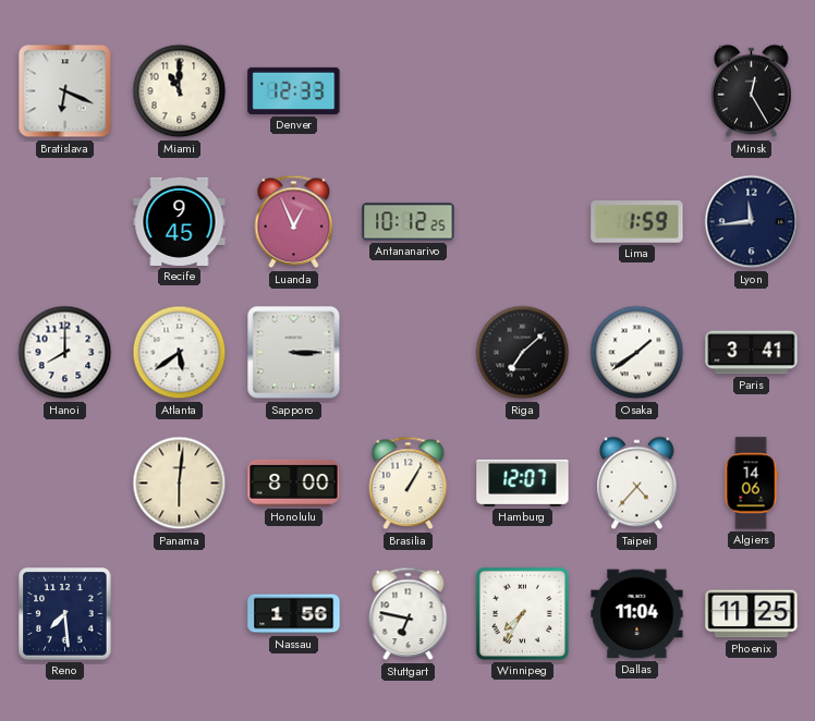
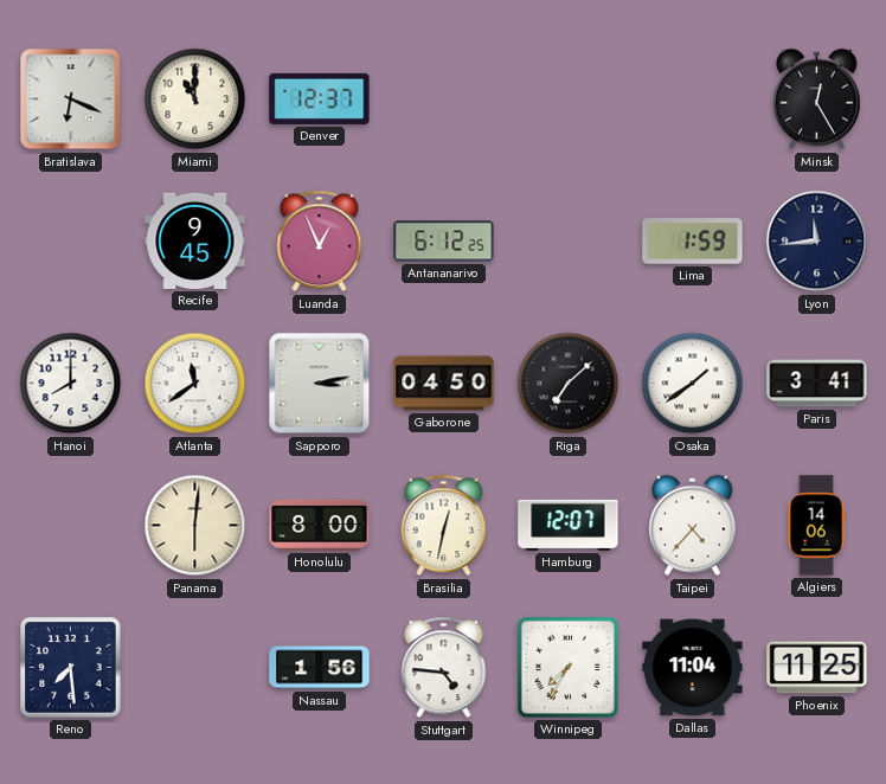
Denver: 12:33 -> 12:37 (320, 98)
Antananarivo: 10:12 -> 6:12 (444, 242)
Atlanta: 5:39 -> 11:39 (195, 384)
Sapporo: 3:15 -> 3:13 (320, 384)
Gaborone: none -> 04:50 (444, 384)
Brasilia: 1:05 -> 12:32 (444, 526)
Stuttgart: 6:47 -> 4:46 (444, 668)
